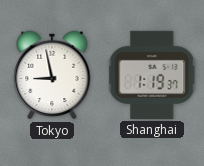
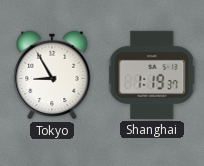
Tokyo: 8:58 -> 8:55 (52, 75)
